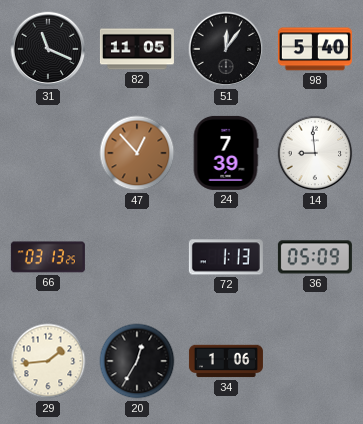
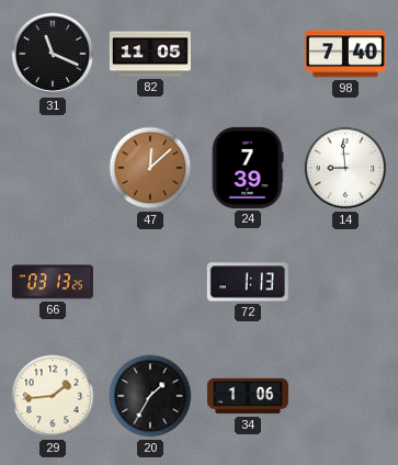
51: 12:06 -> none (226, 49)
98: 5:40 -> 7:40 (345, 54)
47: 12:53 -> 12:08 (150, 168)
36: 05:09 -> none (315, 257)
20: 12:35 -> 1:35 (150, 396)
